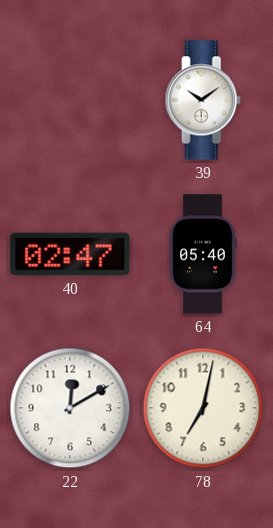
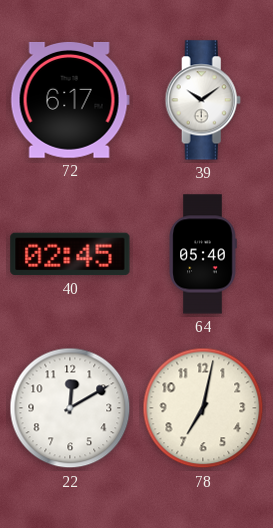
72: none -> 6:17 (70, 100)
40: 02:47 -> 02:45 (70, 254)
